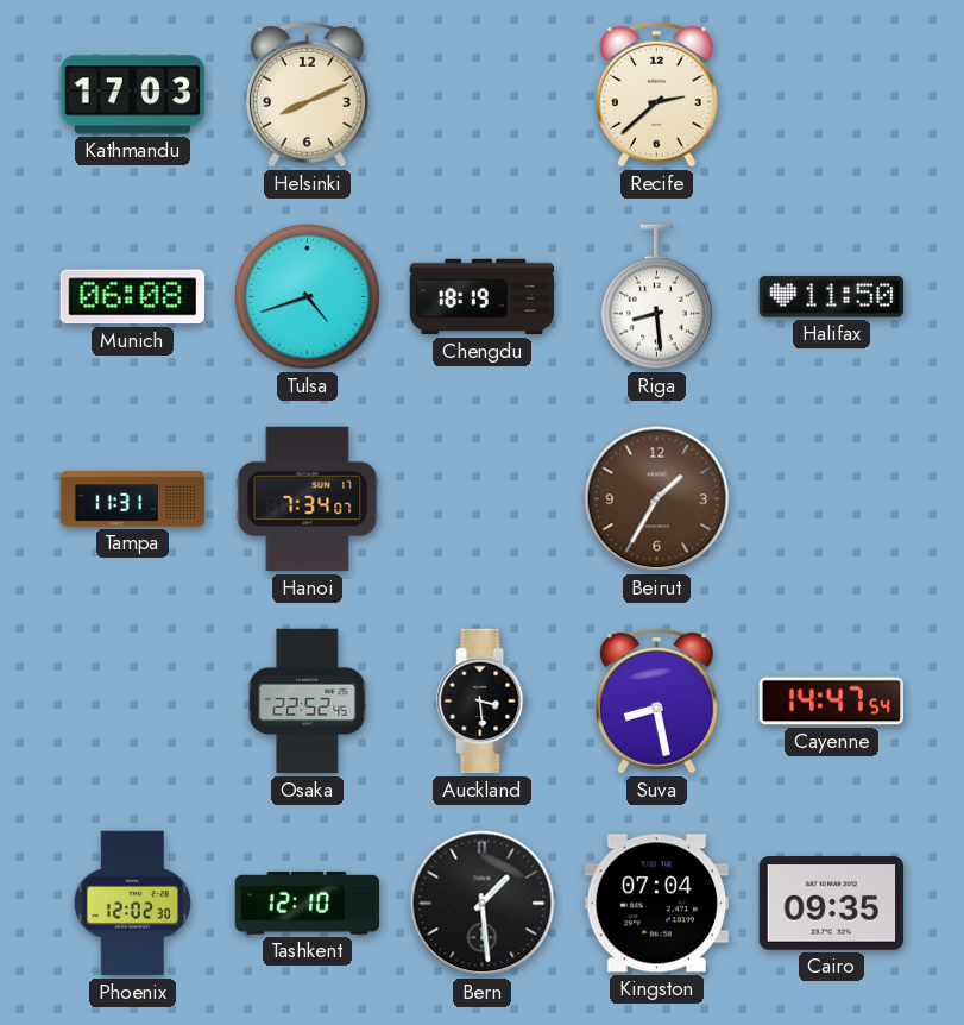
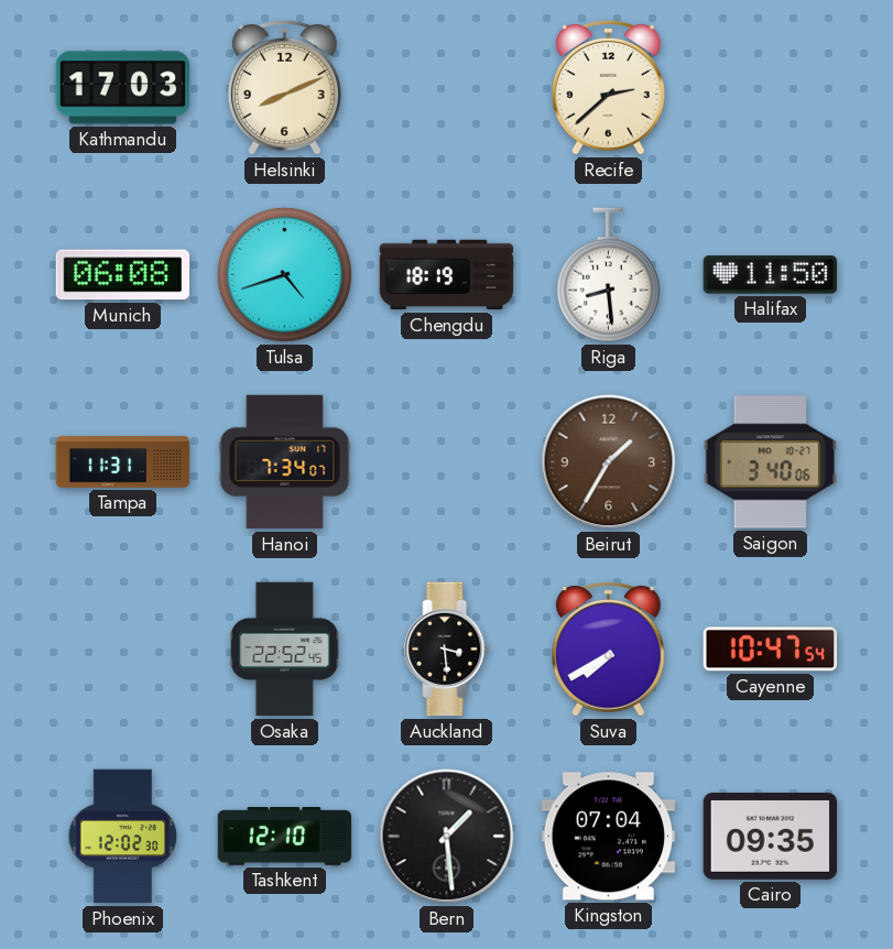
Saigon: none -> 3:40 (771, 462)
Suva: 8:28 -> 7:40 (609, 650)
Cayenne: 14:47 -> 10:47 (771, 650)
